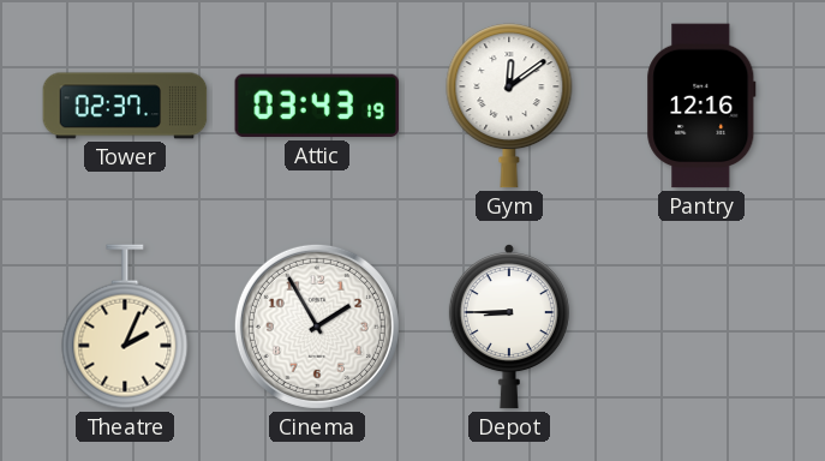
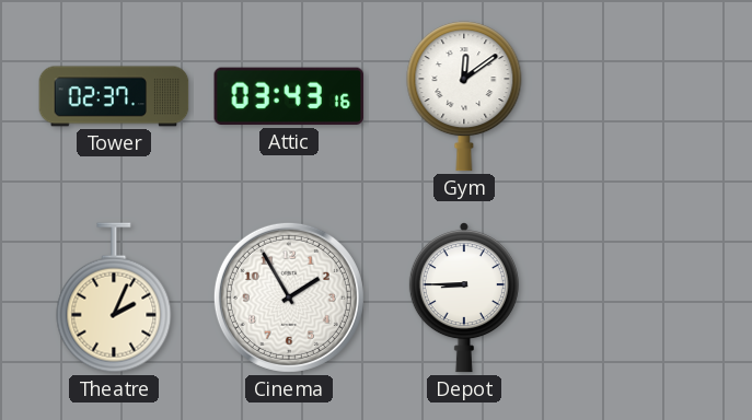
Attic: 03:43:19 -> 03:43:16 (289, 96)
Pantry: 12:16 -> none (701, 106)
